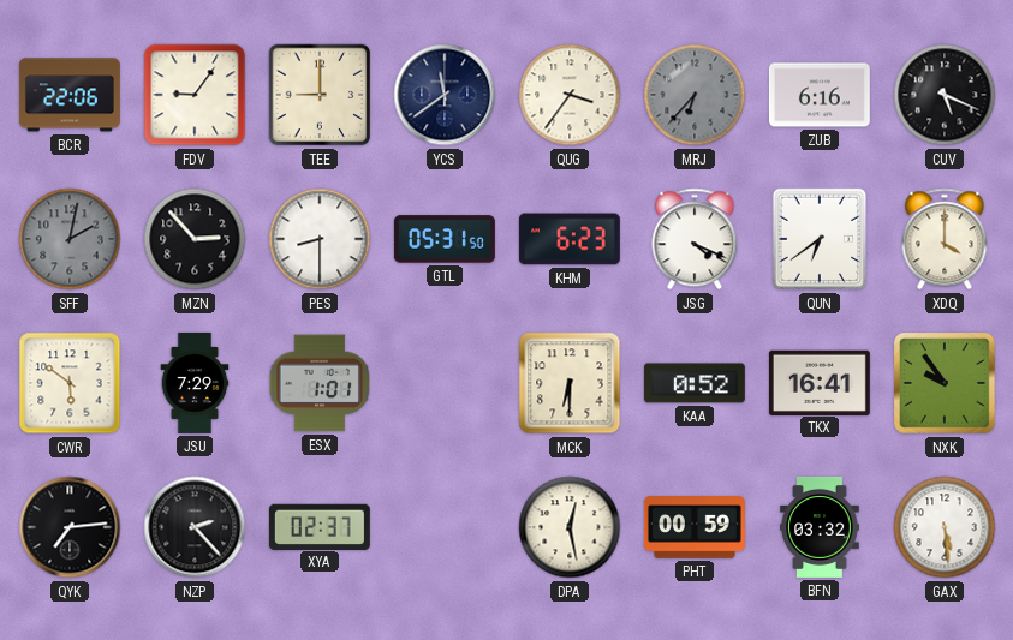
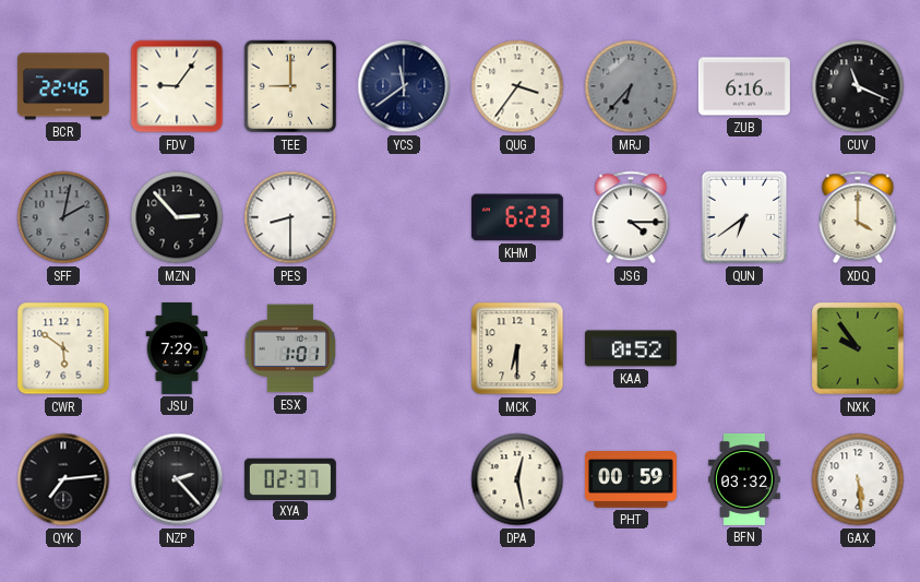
BCR: 22:06 -> 22:46 (63, 86)
CUV: 5:19 -> 11:19 (858, 86)
GTL: 05:31 -> none (445, 239)
JSG: 4:19 -> 4:15 (631, 217)
TKX: 16:41 -> none (820, 382)
